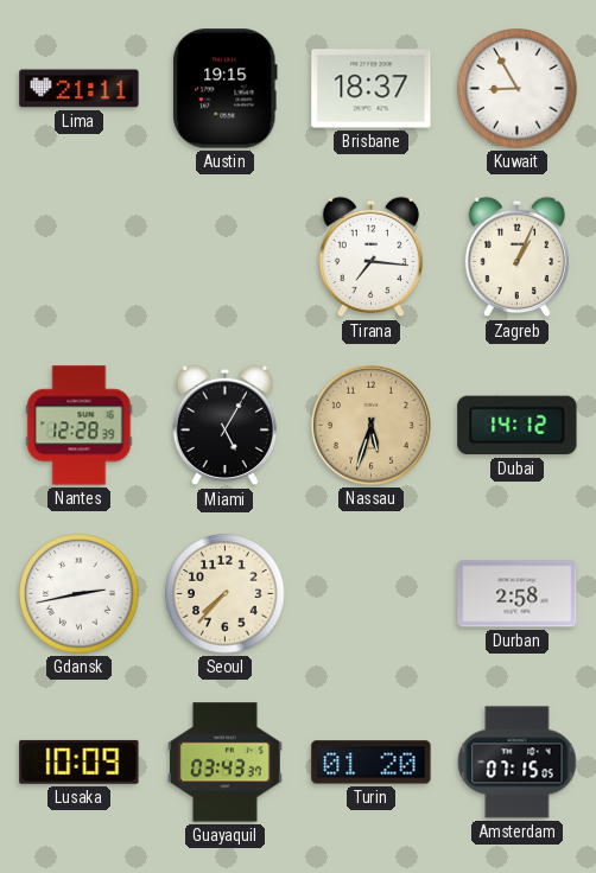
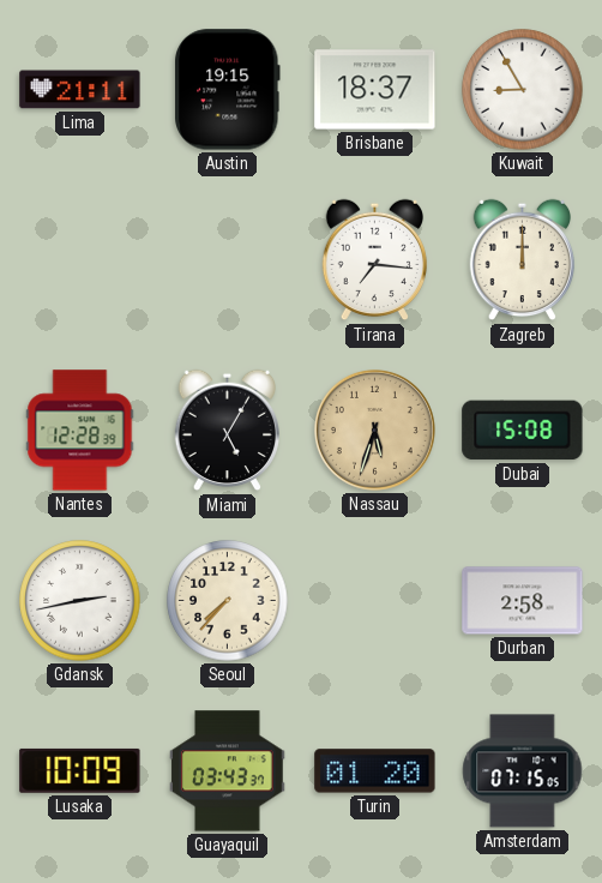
Zagreb: 1:04 -> 12:00 (522, 260)
Dubai: 14:12 -> 15:08 (523, 431)
